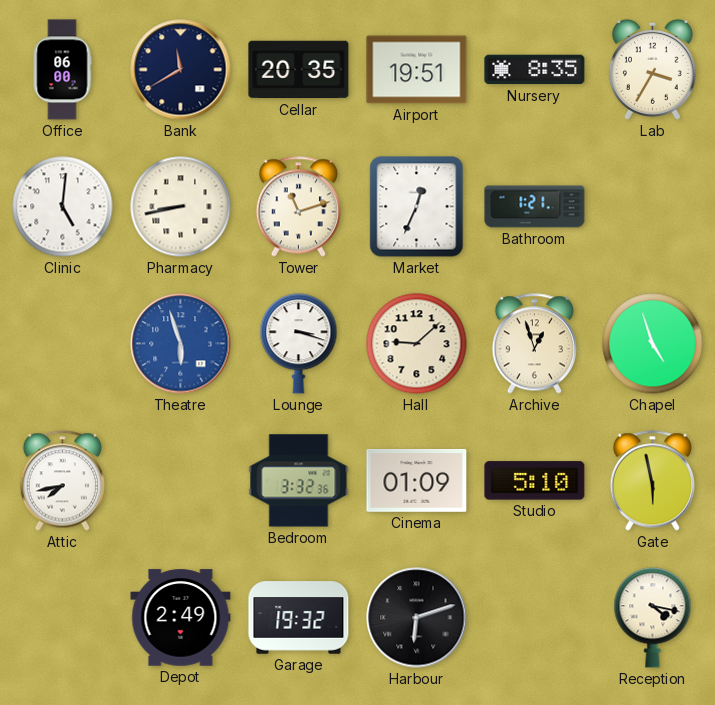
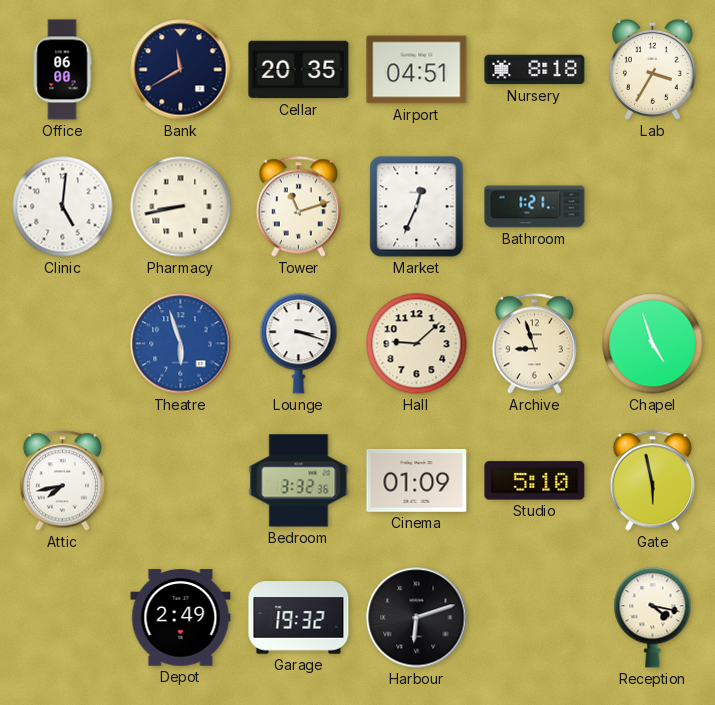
Airport: 19:51 -> 04:51 (417, 70)
Nursery: 8:35 -> 8:18 (535, 70)
Archive: 12:57 -> 8:57 (534, 344)
